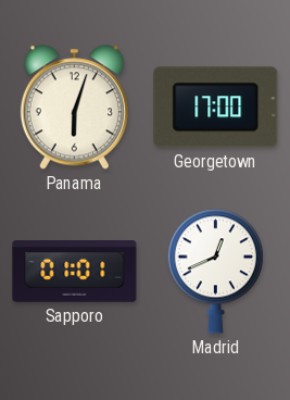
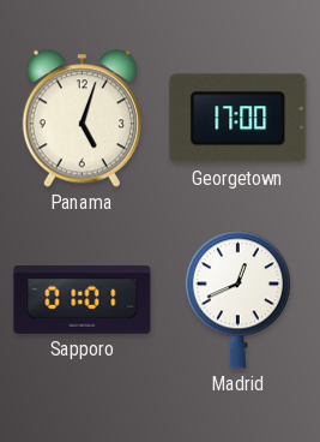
Panama: 6:03 -> 5:03 (81, 119)
